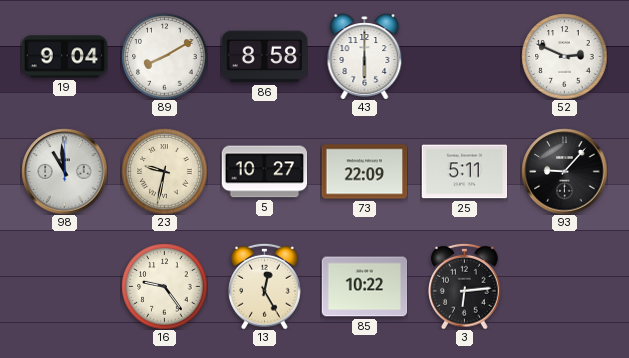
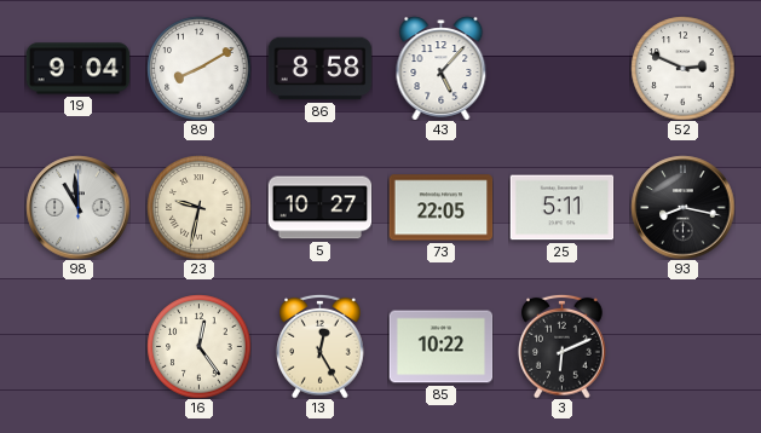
43: 6:00 -> 5:07 (442, 68)
73: 22:09 -> 22:05 (440, 208)
93: 9:07 -> 8:17 (682, 207)
16: 9:24 -> 12:24 (198, 346)
3: 6:14 -> 6:11 (563, 346)
